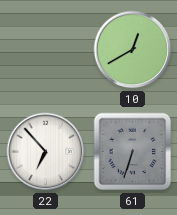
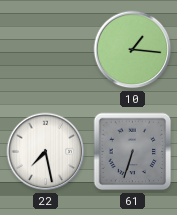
10: 12:40 -> 1:16 (133, 50)
22: 6:53 -> 7:28 (46, 152)
